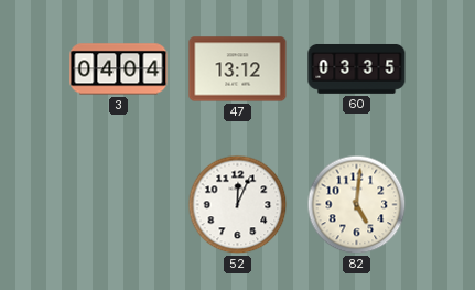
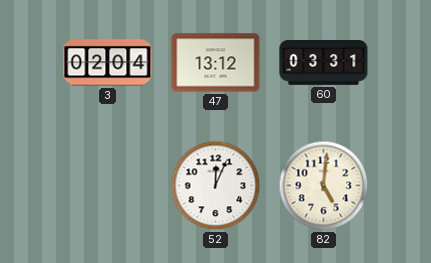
3: 04:04 -> 02:04 (108, 63)
60: 03:35 -> 03:31 (324, 62)
